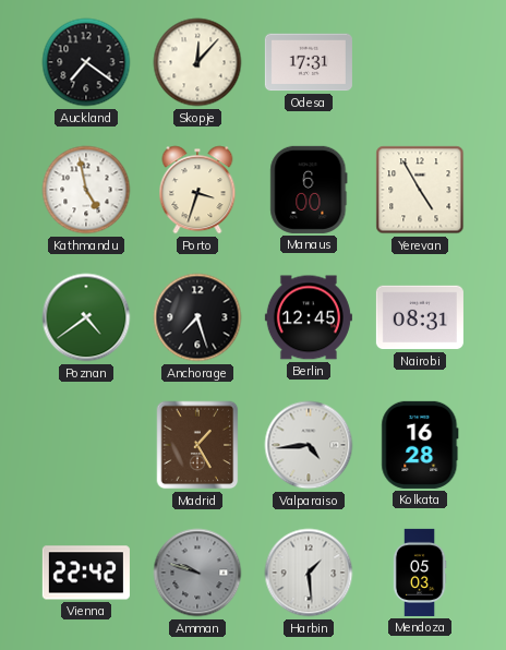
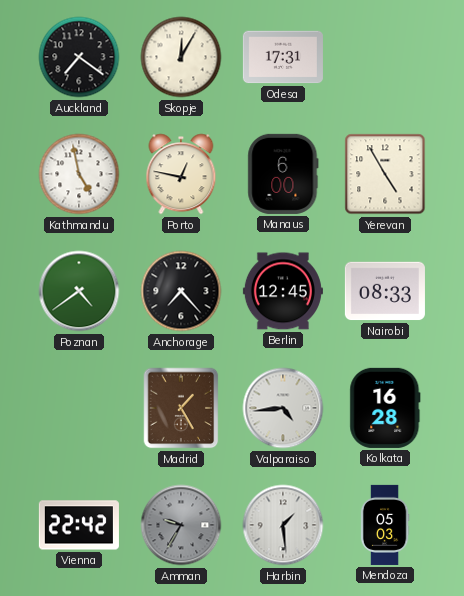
Skopje: 12:07 -> 12:05 (181, 57)
Porto: 3:33 -> 12:47 (181, 174)
Anchorage: 7:27 -> 7:23 (181, 291)
Nairobi: 08:31 -> 08:33 (385, 291)
Amman: 9:48 -> 9:35 (181, 525)
